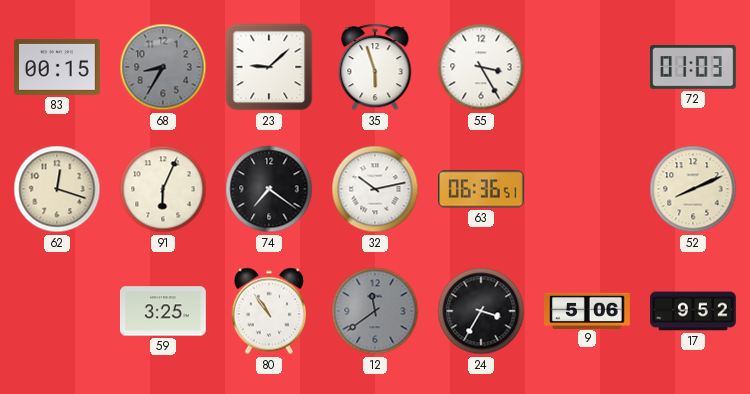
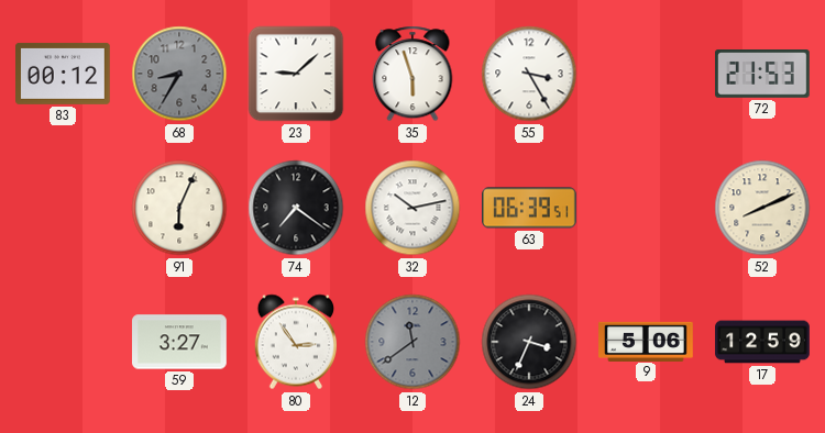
83: 00:15 -> 00:12 (64, 74)
72: 01:03 -> 21:53 (763, 75)
62: 12:18 -> none (57, 189)
63: 06:36 -> 06:39 (530, 208)
59: 3:25 -> 3:27 (180, 342)
80: 10:54 -> 2:54 (295, 342)
24: 3:35 -> 3:34 (529, 342)
17: 9:52 -> 12:59 (762, 342)
